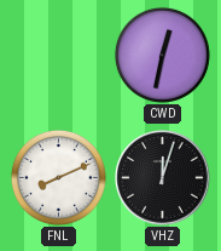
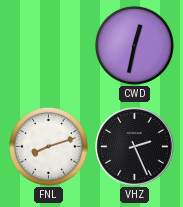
FNL: 8:11 -> 8:12 (48, 146)
VHZ: 12:03 -> 2:26 (135, 147)
